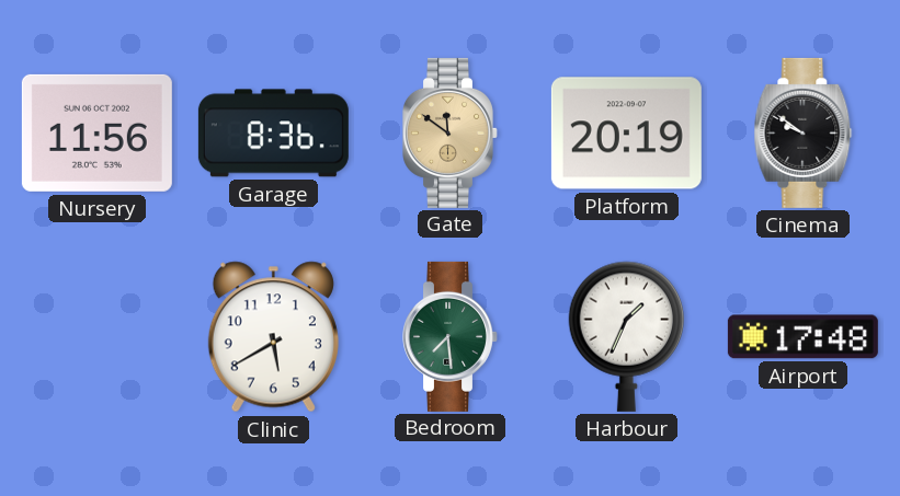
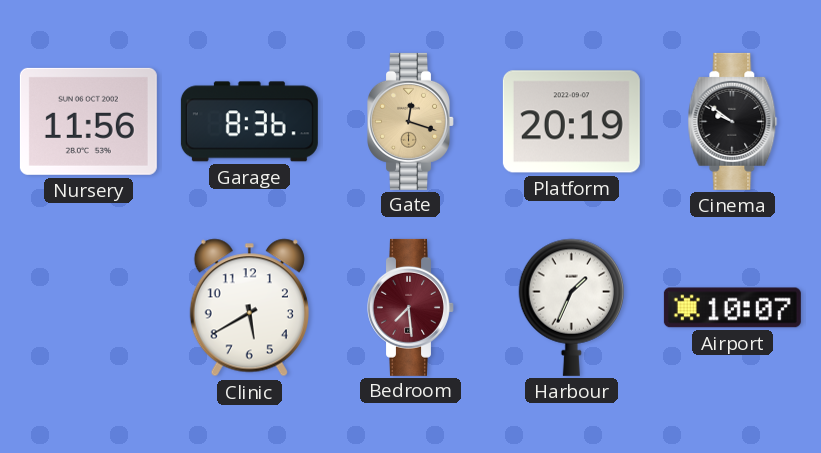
Gate: 11:51 -> 12:18 (411, 121)
Bedroom dial: green -> burgundy (411, 307)
Airport: 17:48 -> 10:07 (732, 308)
